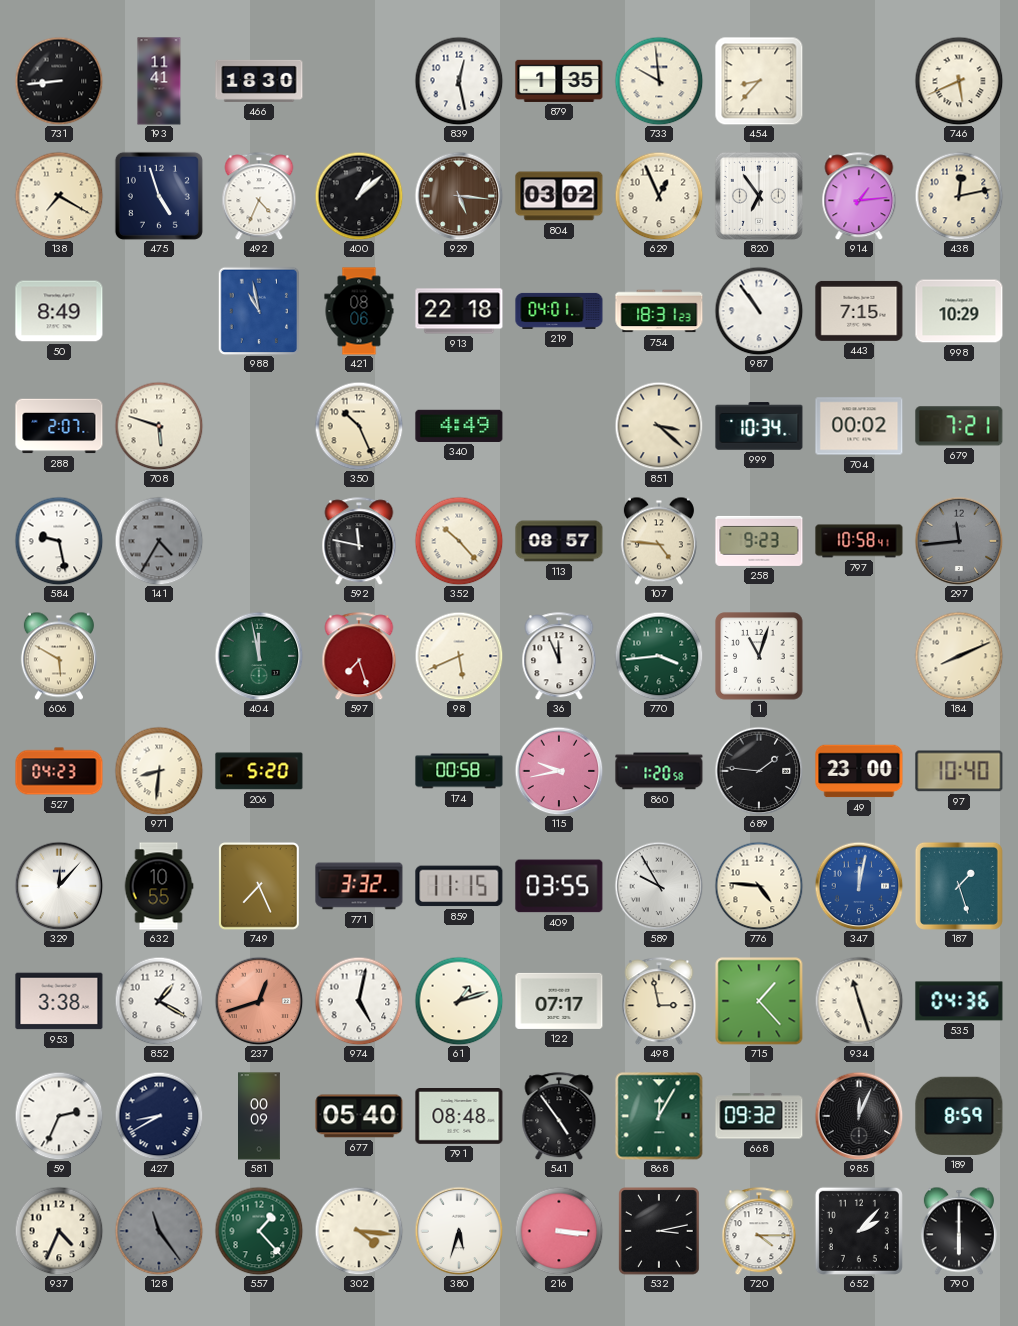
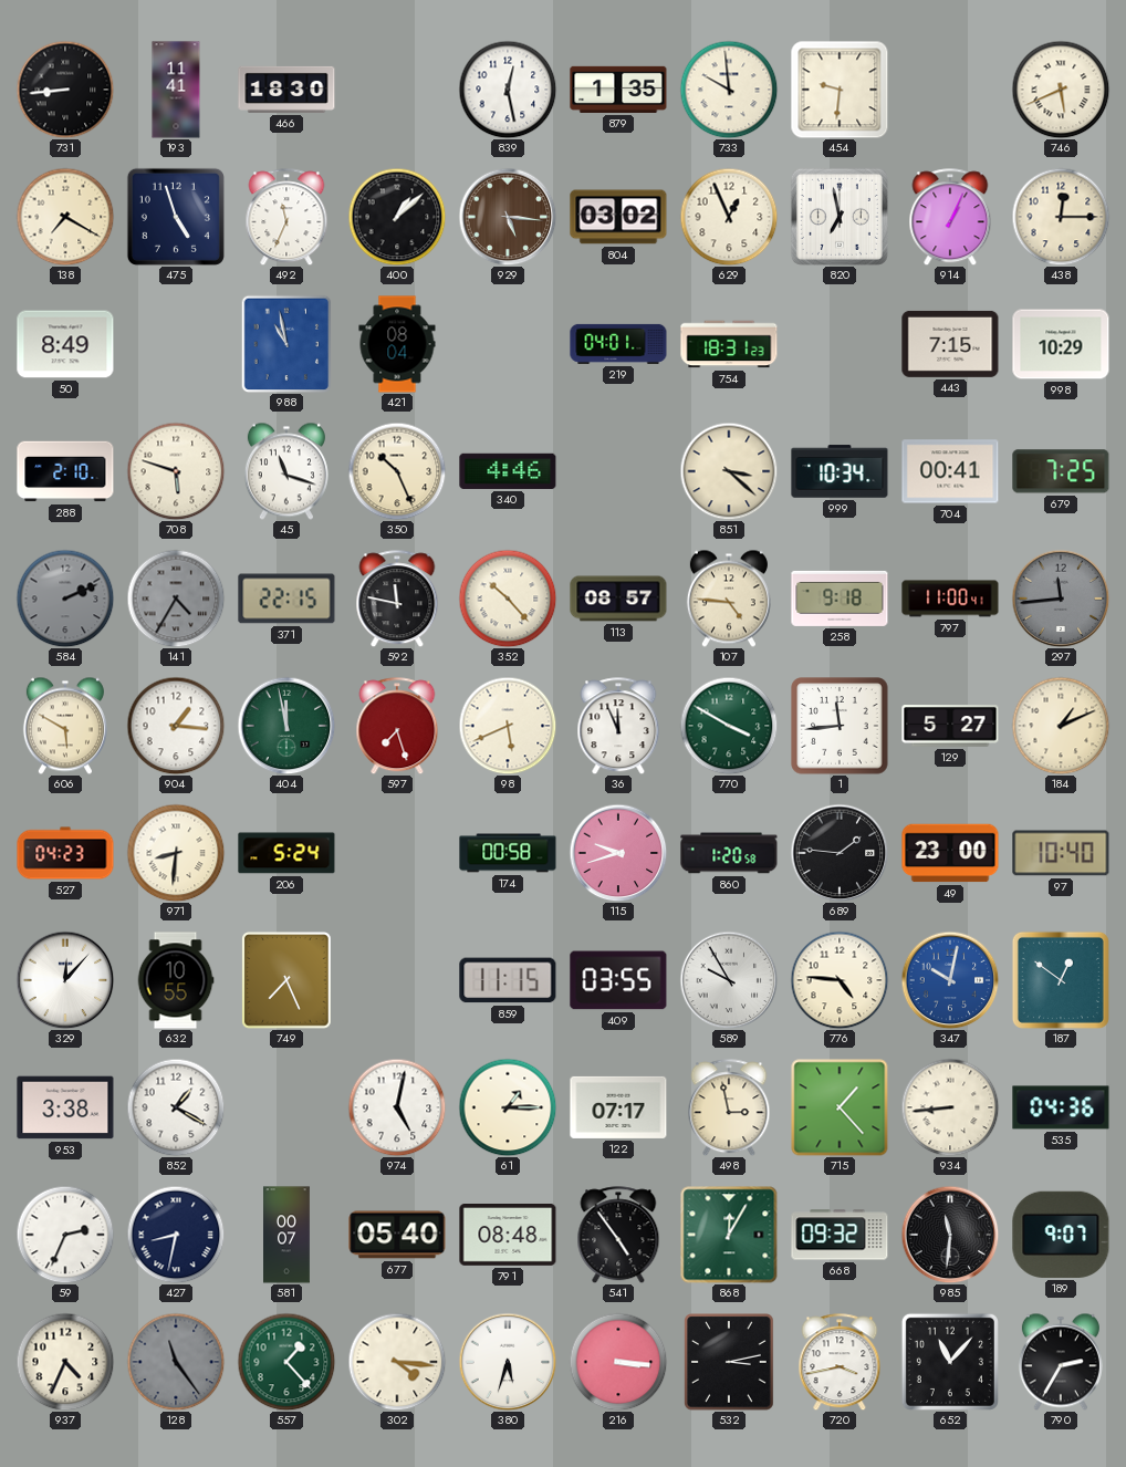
454: 8:37 -> 9:31 (840, 90)
492: 4:34 -> 11:34 (286, 217)
820: 6:54 -> 6:58 (840, 217)
914: 1:14 -> 1:04 (950, 217)
438: 12:13 -> 12:15 (1061, 217)
421: 08:06 -> 08:04 (397, 344)
913: 22:18 -> none (459, 311)
987: 10:54 -> none (759, 311)
288: 2:07 -> 2:10 (65, 471)
45: none -> 11:18 (286, 471)
340: 4:49 -> 4:46 (508, 471)
704: 00:02 -> 00:41 (950, 471)
679: 7:21 -> 7:25 (1061, 471)
584: 9:28 -> 2:11 (65, 599)
584 dial: white -> grey (65, 599)
371: none -> 22:15 (286, 599)
258: 9:23 -> 9:18 (840, 599)
797: 10:58 -> 11:00 (950, 599)
904: none -> 1:16 (176, 726)
770: 3:44 -> 3:50 (729, 726)
1: 11:03 -> 11:44 (840, 726)
129: none -> 5:27 (950, 726)
184: 8:11 -> 1:11 (1061, 726)
206: 5:20 -> 5:24 (286, 853)
115: 9:43 -> 9:42 (618, 853)
771: 3:32 -> none (359, 886)
347: 12:02 -> 10:02 (950, 980)
187: 1:27 -> 12:51 (1061, 980)
237: 12:42 -> none (259, 1001)
61: 1:12 -> 1:15 (508, 1107)
934: 11:27 -> 8:44 (950, 1107)
427: 8:40 -> 8:32 (176, 1235)
581: 00:09 -> 00:07 (288, 1235)
985: 12:04 -> 11:31 (950, 1235)
189: 8:59 -> 9:07 (1061, 1235)
720: 4:15 -> 3:43 (840, 1362)
652: 2:07 -> 11:07 (950, 1362)
790: 6:00 -> 2:35 (1061, 1362)
